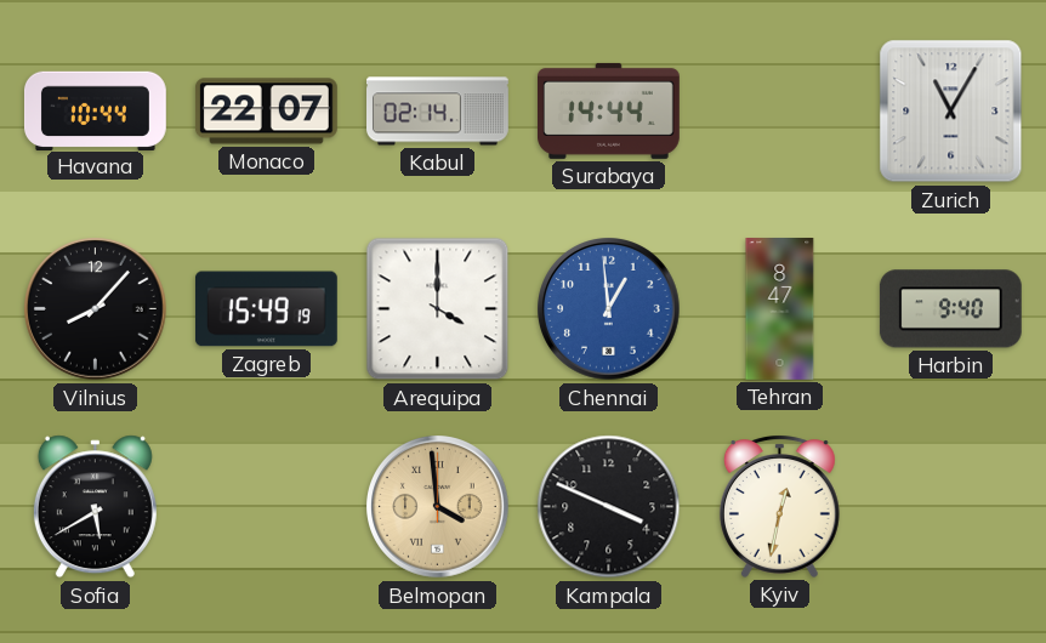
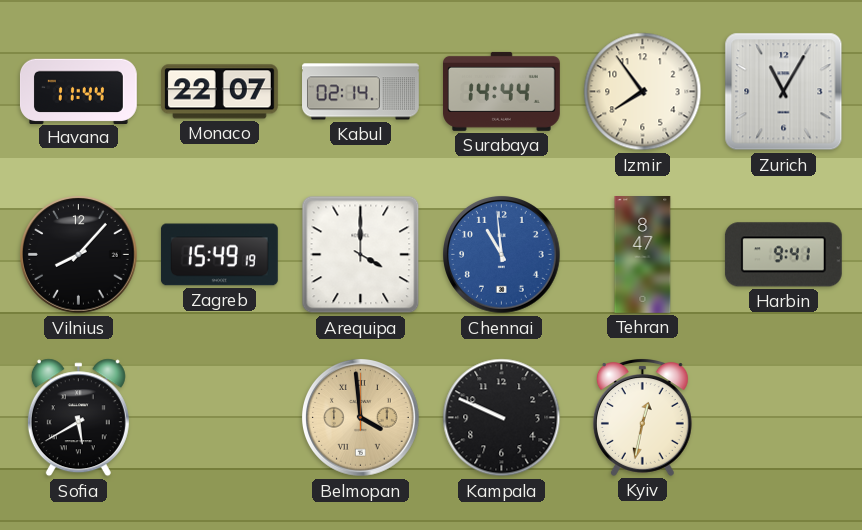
Havana: 10:44 -> 11:44 (78, 91)
Izmir: none -> 7:54 (643, 92)
Chennai: 12:59 -> 10:59 (502, 255)
Harbin: 9:40 -> 9:41 (783, 255)
Kampala: 3:49 -> 9:49 (502, 418)
